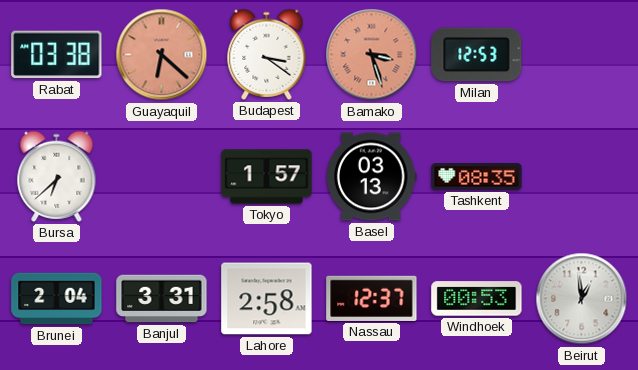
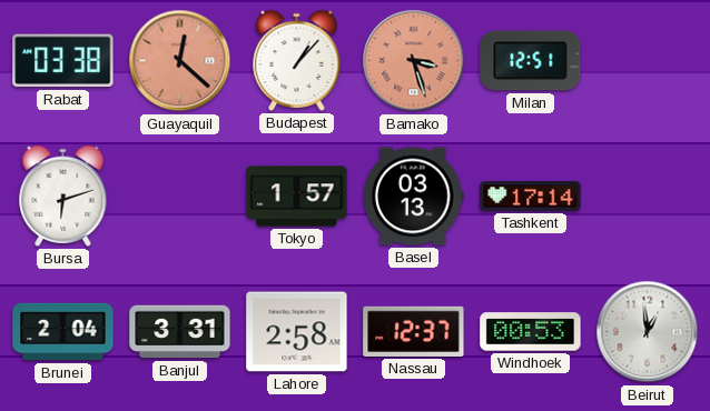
Guayaquil: 6:22 -> 12:22 (180, 61)
Budapest: 3:21 -> 1:07 (297, 60)
Milan: 12:53 -> 12:51 (531, 61)
Bursa: 6:38 -> 6:12 (63, 196)
Tashkent: 08:35 -> 17:14 (531, 197)
